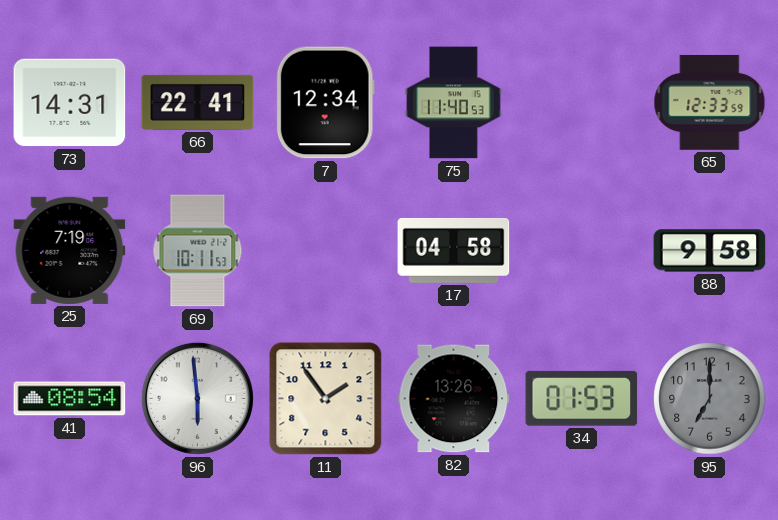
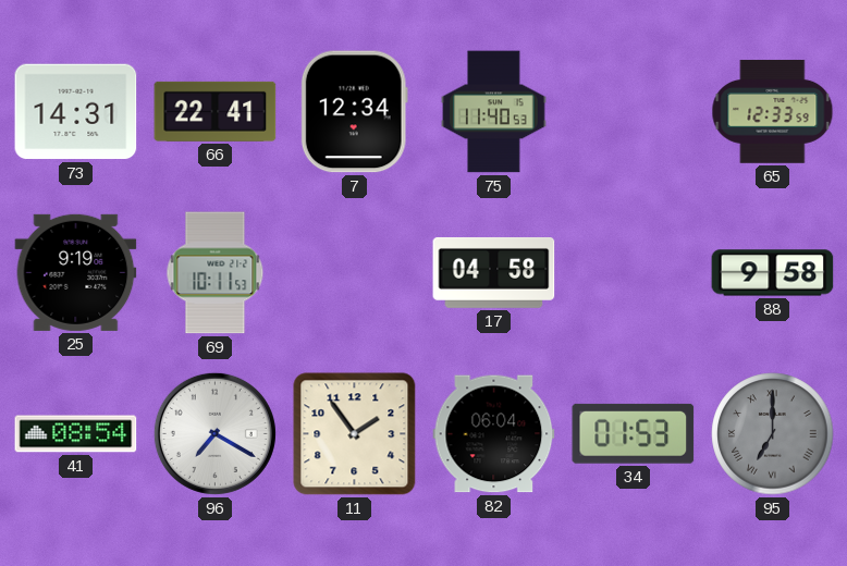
25: 7:19 -> 9:19 (76, 272)
96: 5:59 -> 7:20 (214, 433)
82: 13:26 -> 06:04 (494, 434)
95 numerals: Arabic -> Roman (773, 434)
